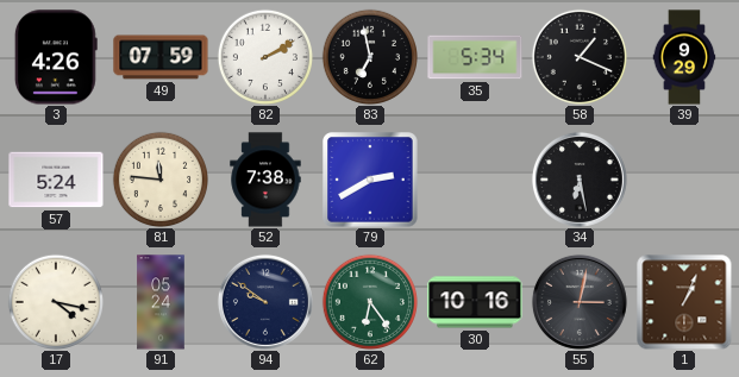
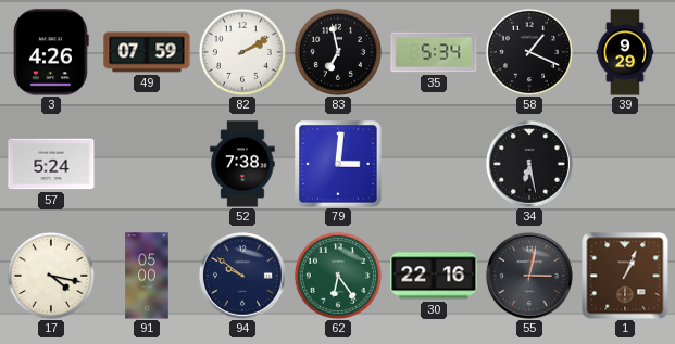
81: 11:46 -> none (159, 178)
79: 2:40 -> 3:01 (338, 164)
91: 05:24 -> 05:00 (147, 276)
30: 10:16 -> 22:16 (434, 276)
